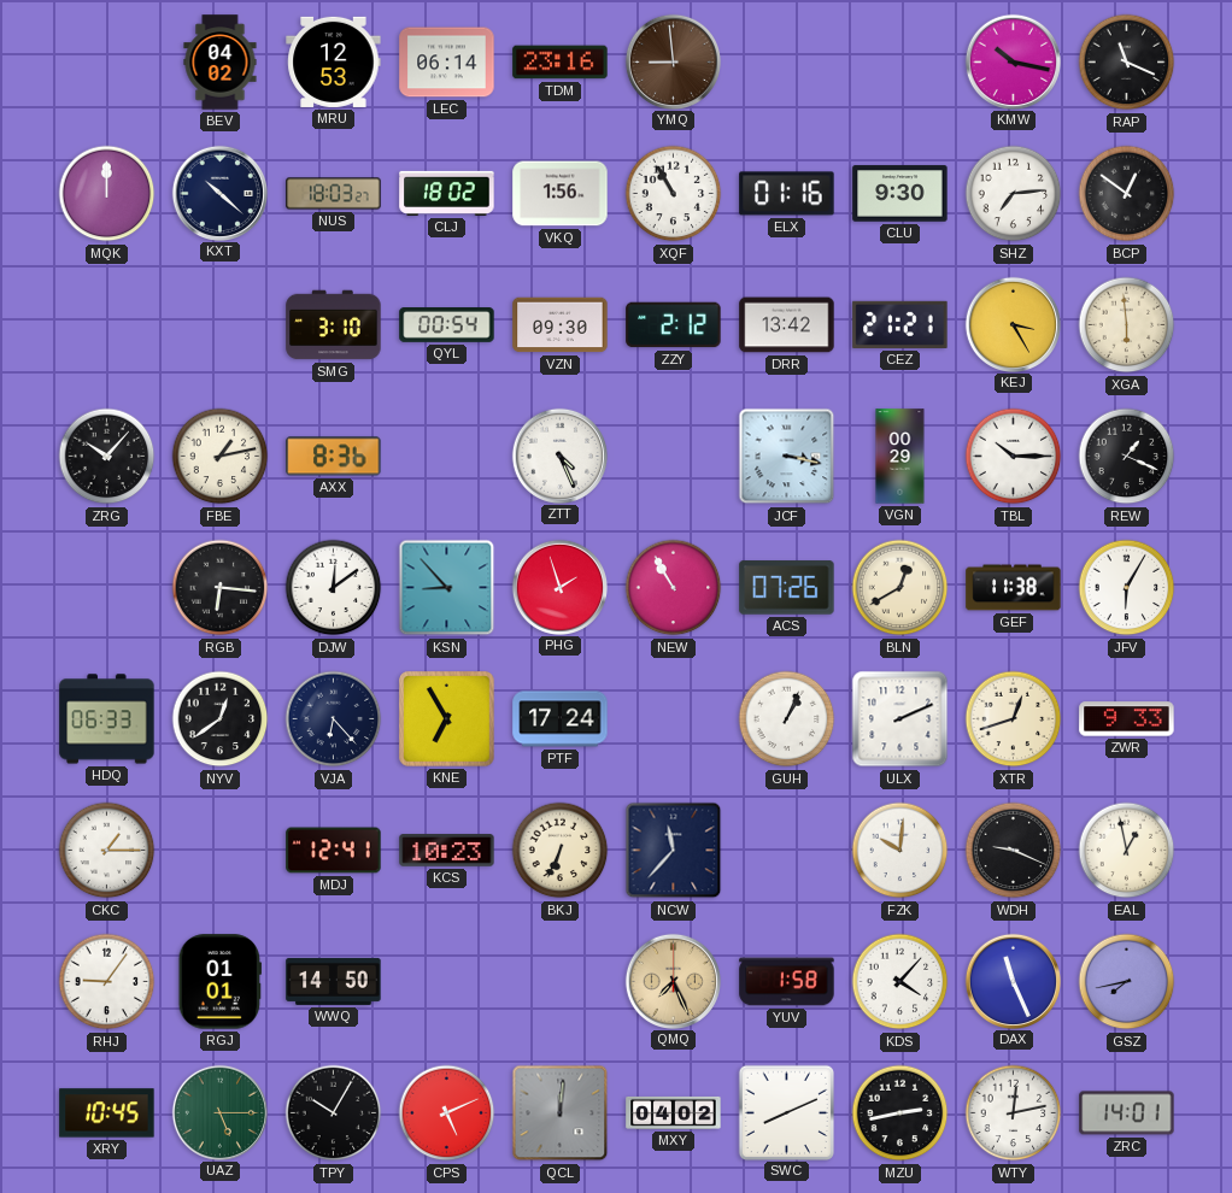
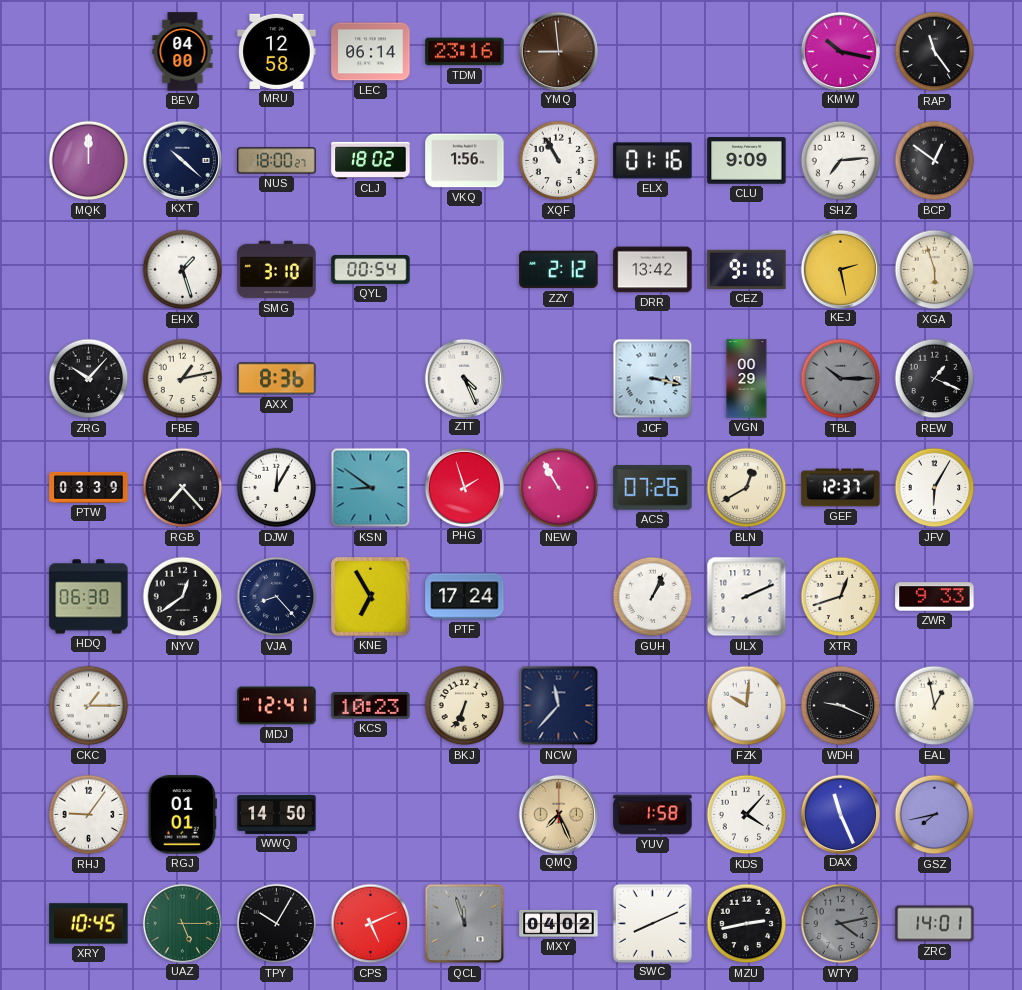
BEV: 04:02 -> 04:00 (183, 52)
MRU: 12:53 -> 12:58 (277, 51)
RAP: 11:19 -> 11:24 (935, 52)
NUS: 18:03 -> 18:00 (277, 161)
CLU: 9:30 -> 9:09 (747, 161)
EHX: none -> 1:27 (183, 270)
VZN: 09:30 -> none (561, 325)
CEZ: 21:21 -> 9:16 (747, 269)
KEJ: 3:25 -> 2:28 (840, 269)
XGA: 5:59 -> 5:57 (935, 270)
TBL dial: white -> grey (841, 379)
PTW: none -> 03:39 (89, 488)
RGB: 6:16 -> 7:23 (183, 488)
DJW: 12:09 -> 12:05 (277, 488)
KSN: 8:53 -> 8:51 (371, 488)
GEF: 11:38 -> 12:37 (841, 488)
HDQ: 06:33 -> 06:30 (89, 597)
VJA: 6:23 -> 8:23 (277, 597)
QCL: 12:01 -> 11:57 (465, 924)
WTY: 12:13 -> 4:13 (841, 924)
WTY dial: white -> grey (841, 924)
